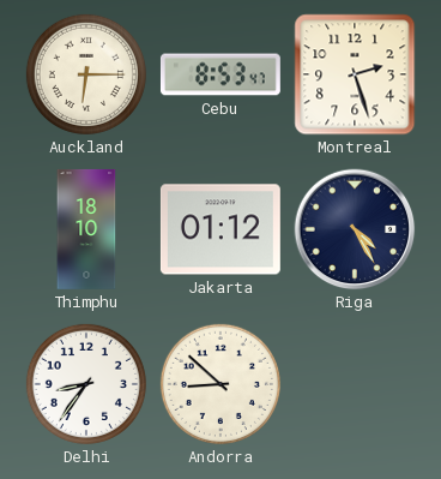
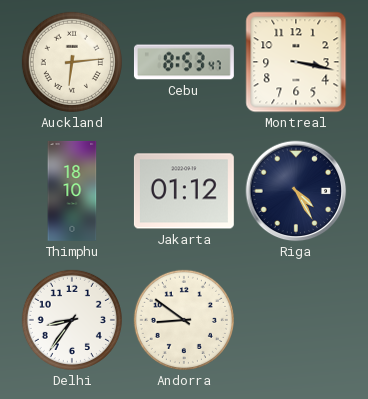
Auckland: 6:15 -> 6:14 (72, 62)
Montreal: 2:27 -> 3:17 (296, 62)
Andorra: 8:52 -> 8:51 (184, 320)
